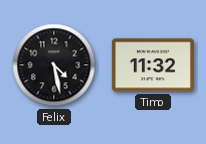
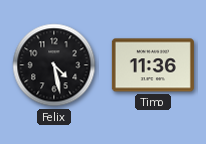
Timo: 11:32 -> 11:36 (153, 65)
